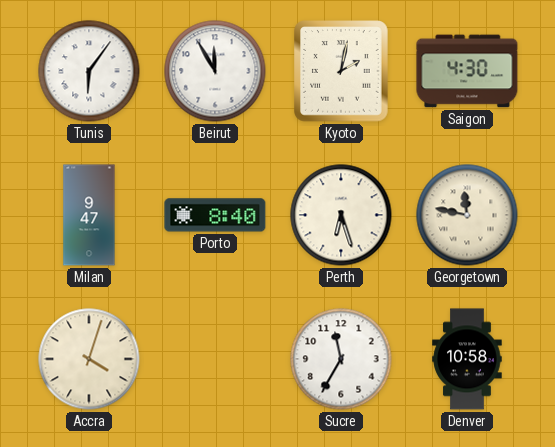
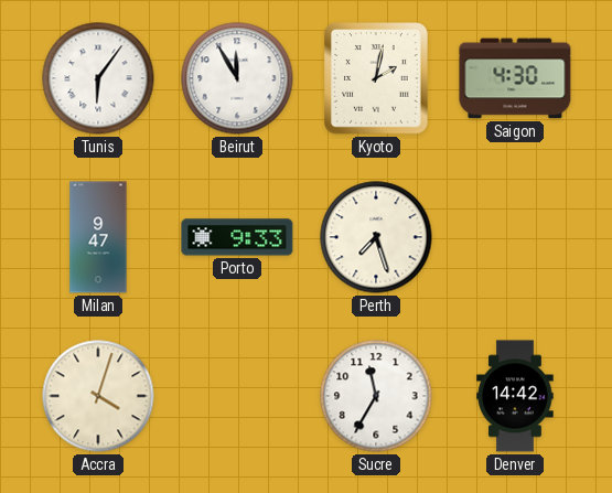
Porto: 8:40 -> 9:33 (237, 237)
Perth: 6:27 -> 7:27 (376, 237)
Georgetown: 11:47 -> none (467, 215)
Denver: 10:58 -> 14:42 (515, 396)
